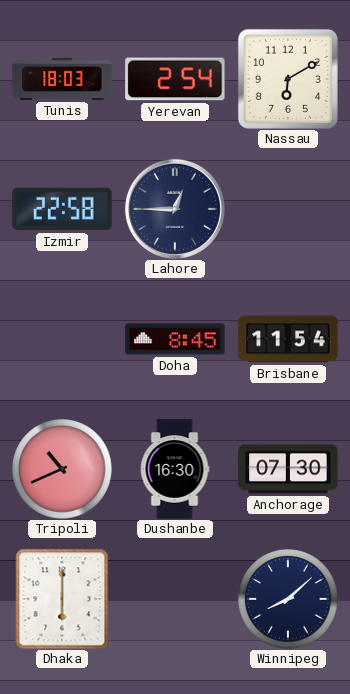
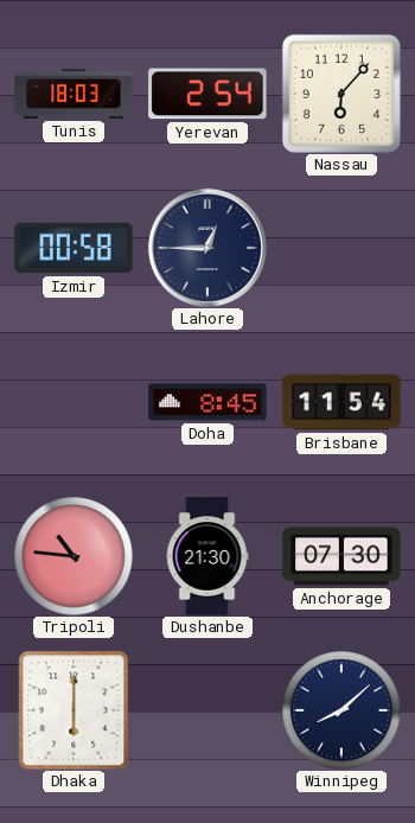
Nassau: 6:10 -> 6:07 (341, 94)
Izmir: 22:58 -> 00:58 (74, 248)
Tripoli: 10:41 -> 10:46 (74, 556)
Dushanbe: 16:30 -> 21:30 (207, 556)
